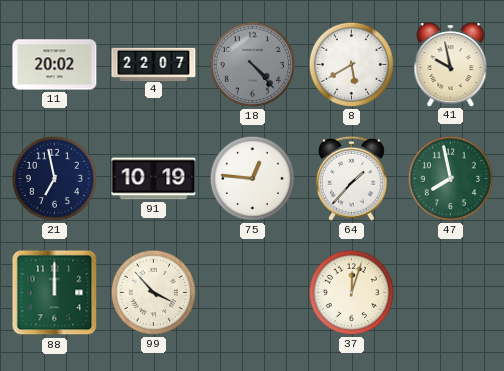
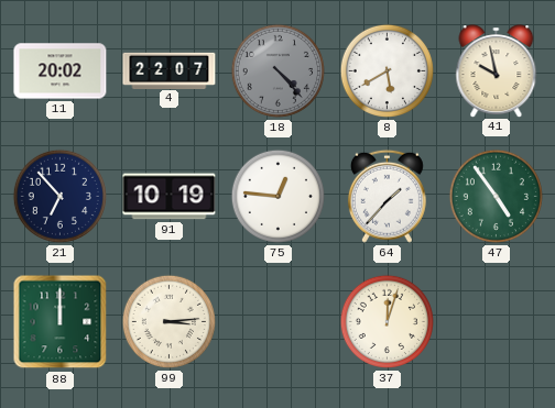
21: 6:58 -> 6:53 (59, 196)
47: 7:58 -> 4:54 (496, 196)
99: 3:53 -> 3:14 (168, 321)
